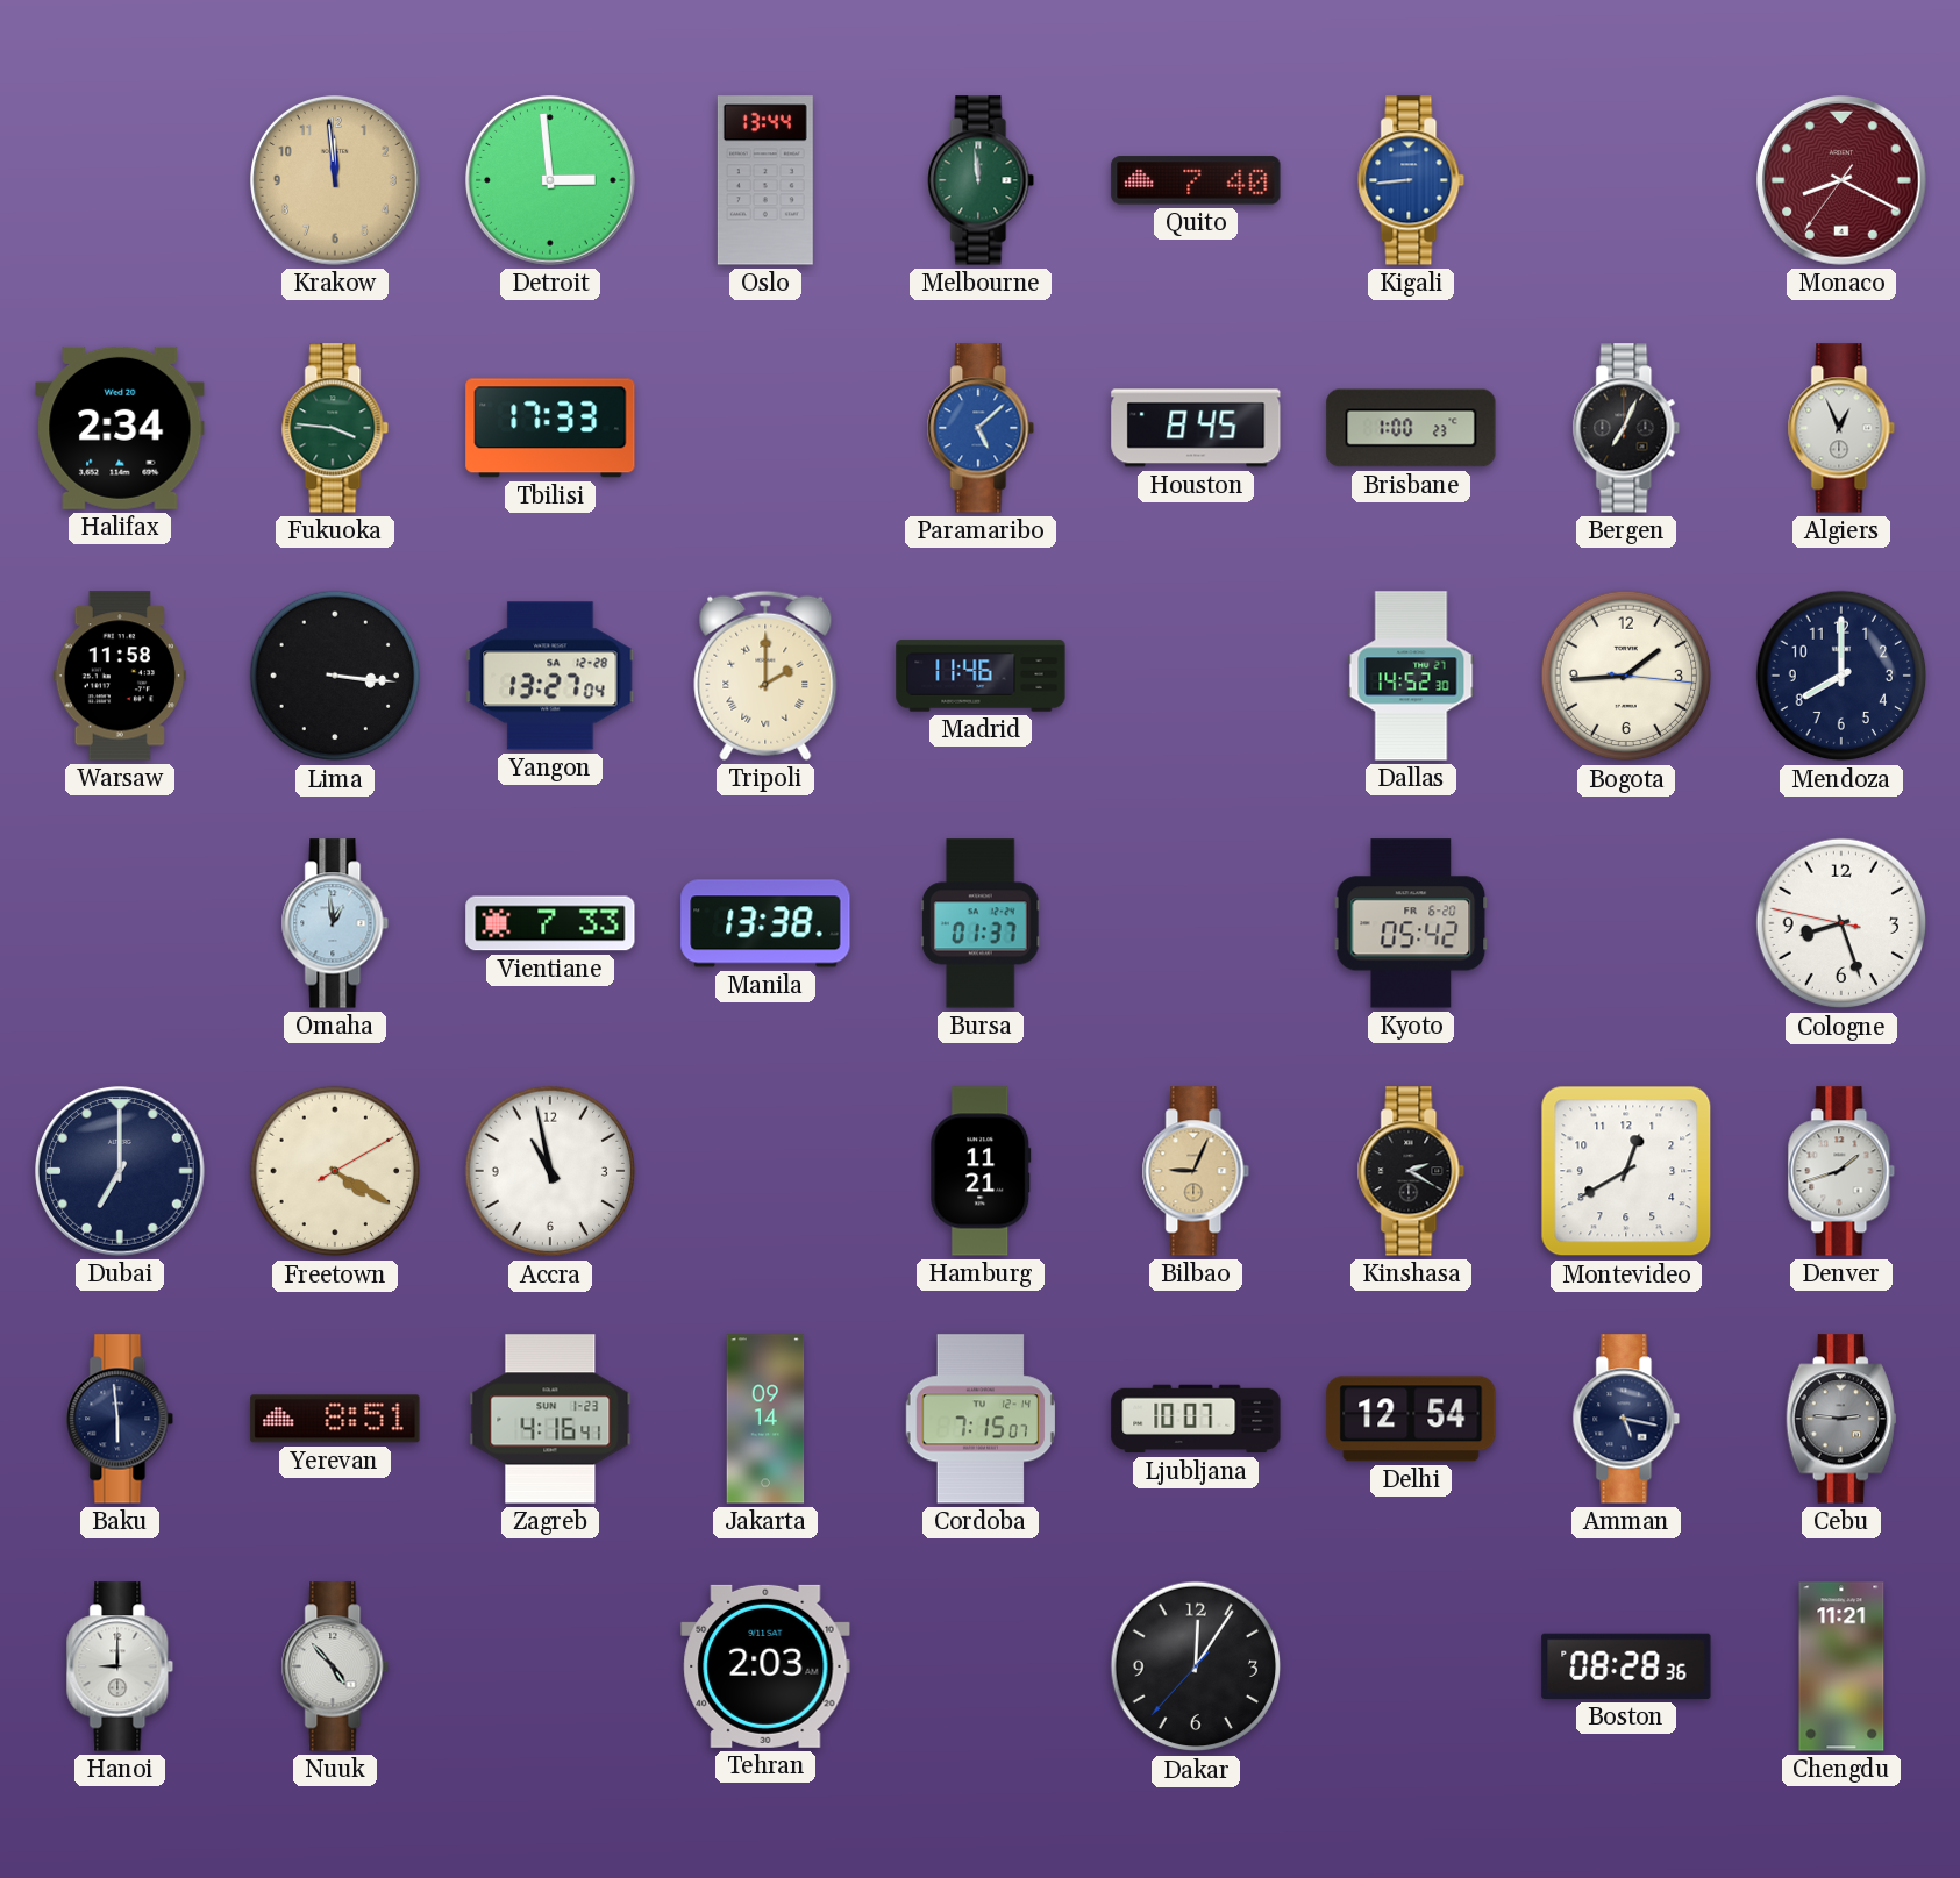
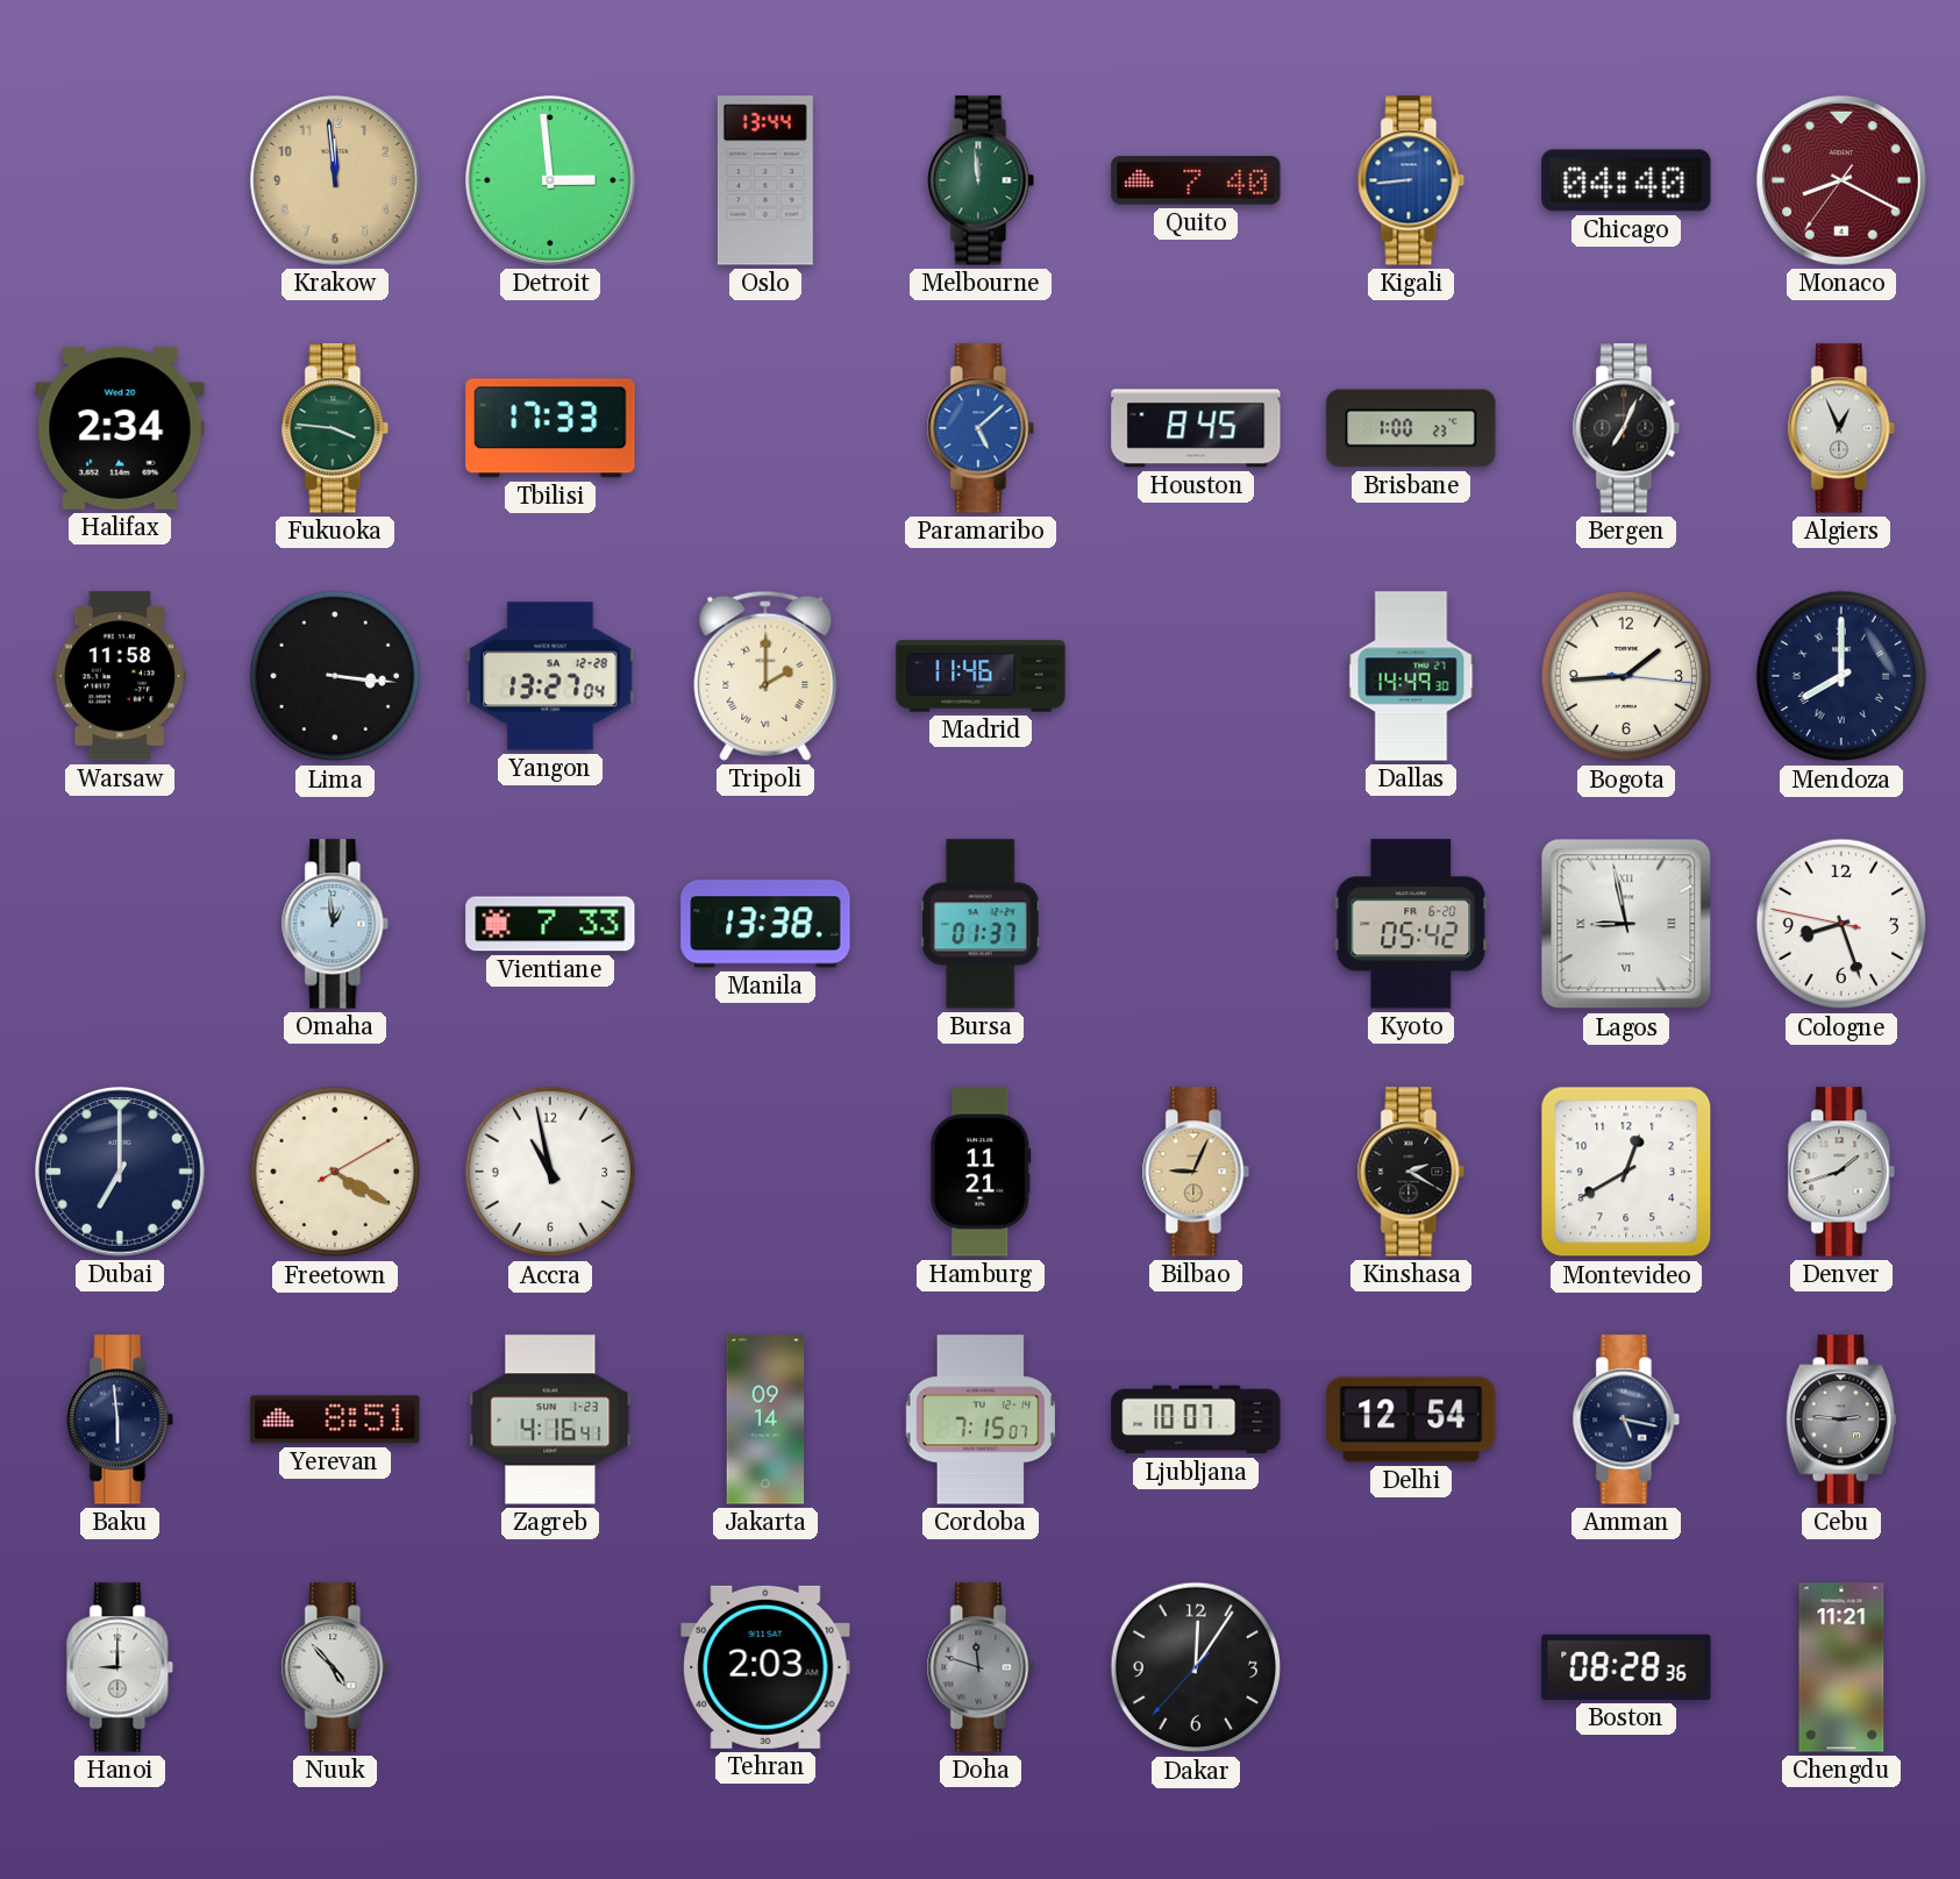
Chicago: none -> 04:40 (1626, 180)
Dallas: 14:52 -> 14:49 (1411, 676)
Mendoza numerals: Arabic -> Roman (1841, 676)
Lagos: none -> 8:58 (1626, 924)
Doha: none -> 11:48 (981, 1667)
